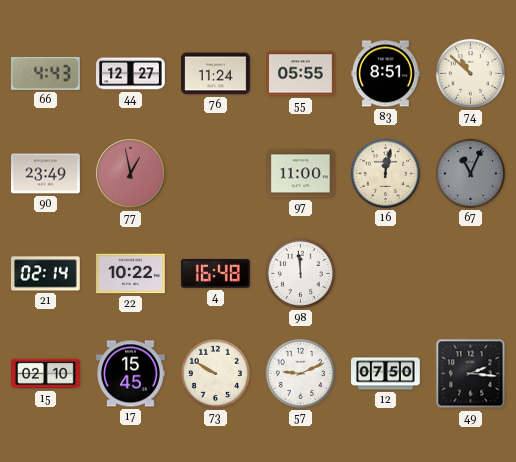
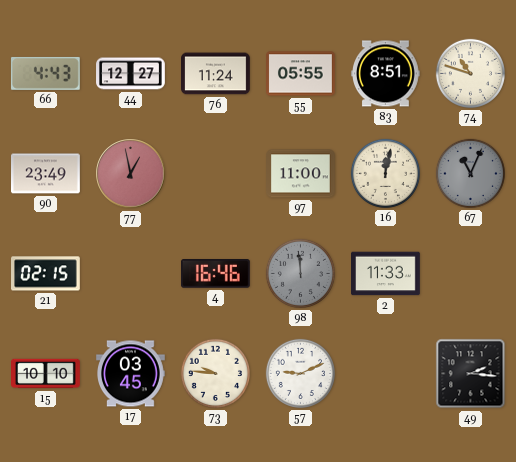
74: 10:52 -> 10:48 (470, 73)
21: 02:14 -> 02:15 (46, 274)
22: 10:22 -> none (131, 274)
4: 16:48 -> 16:46 (215, 274)
98 dial: white -> grey (300, 273)
2: none -> 11:33 (386, 274)
15: 02:10 -> 10:10 (46, 374)
17: 15:45 -> 03:45 (131, 374)
73: 9:50 -> 9:46 (215, 373)
12: 07:50 -> none (386, 374)
